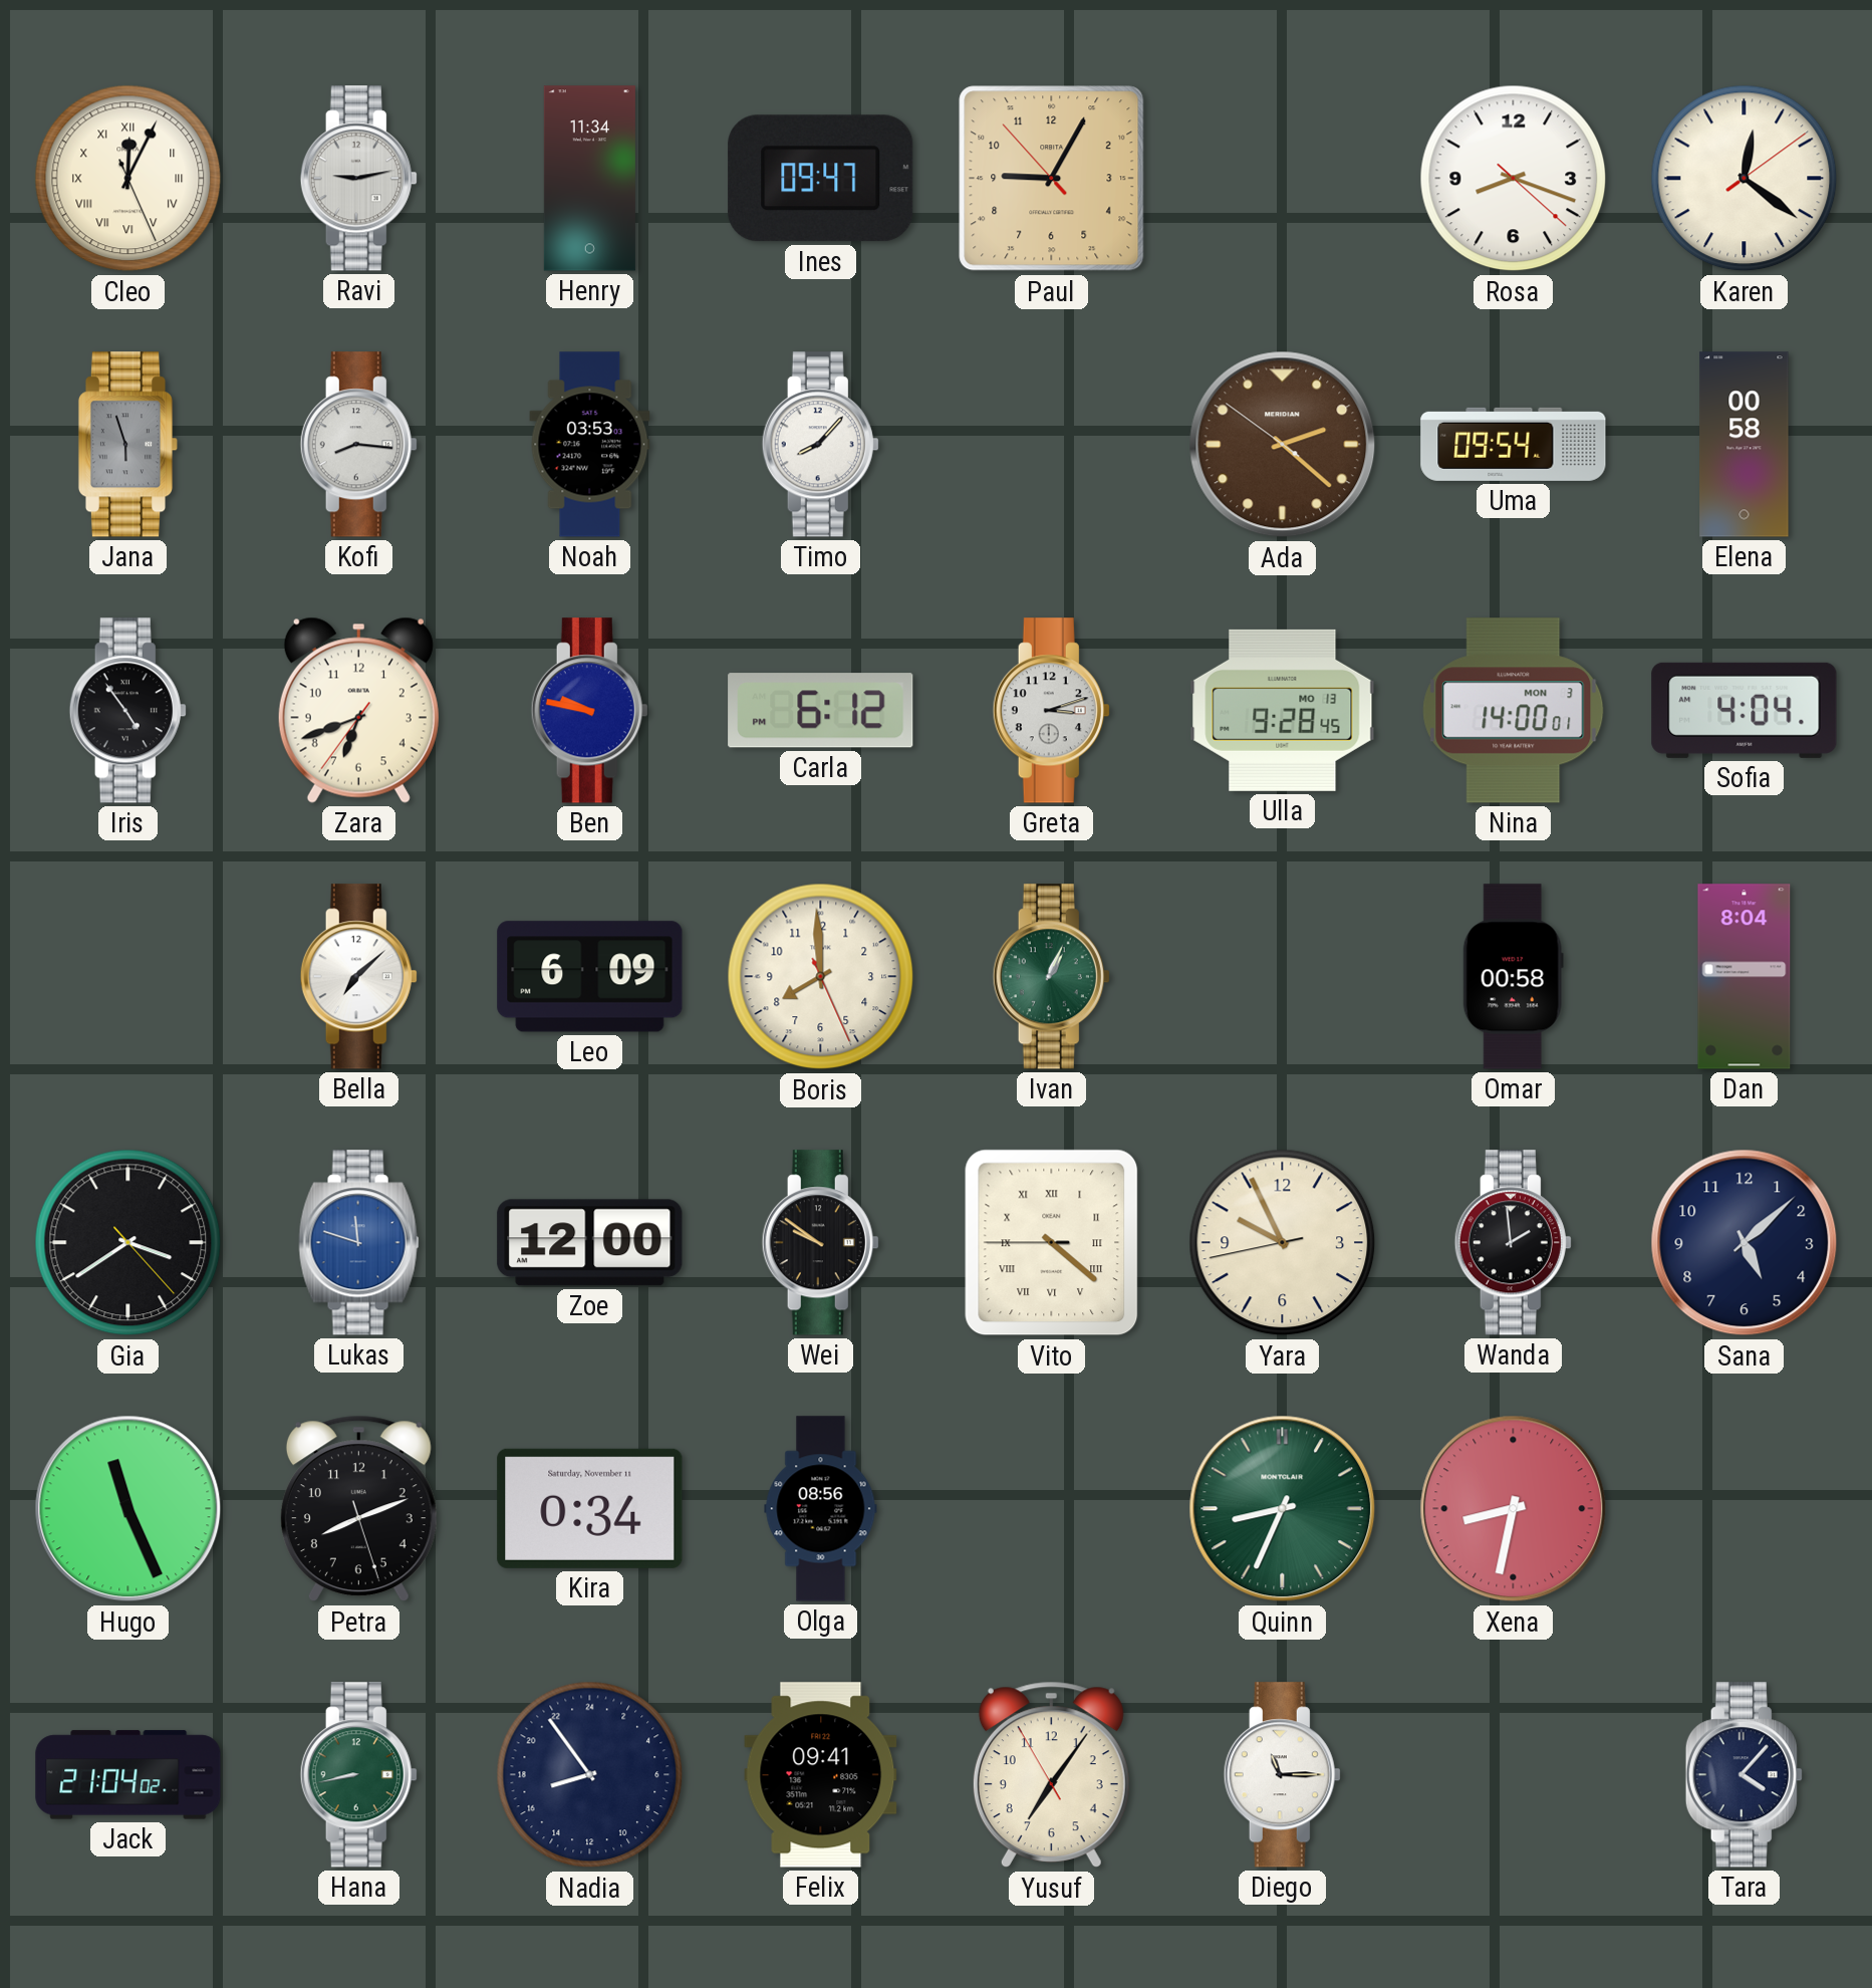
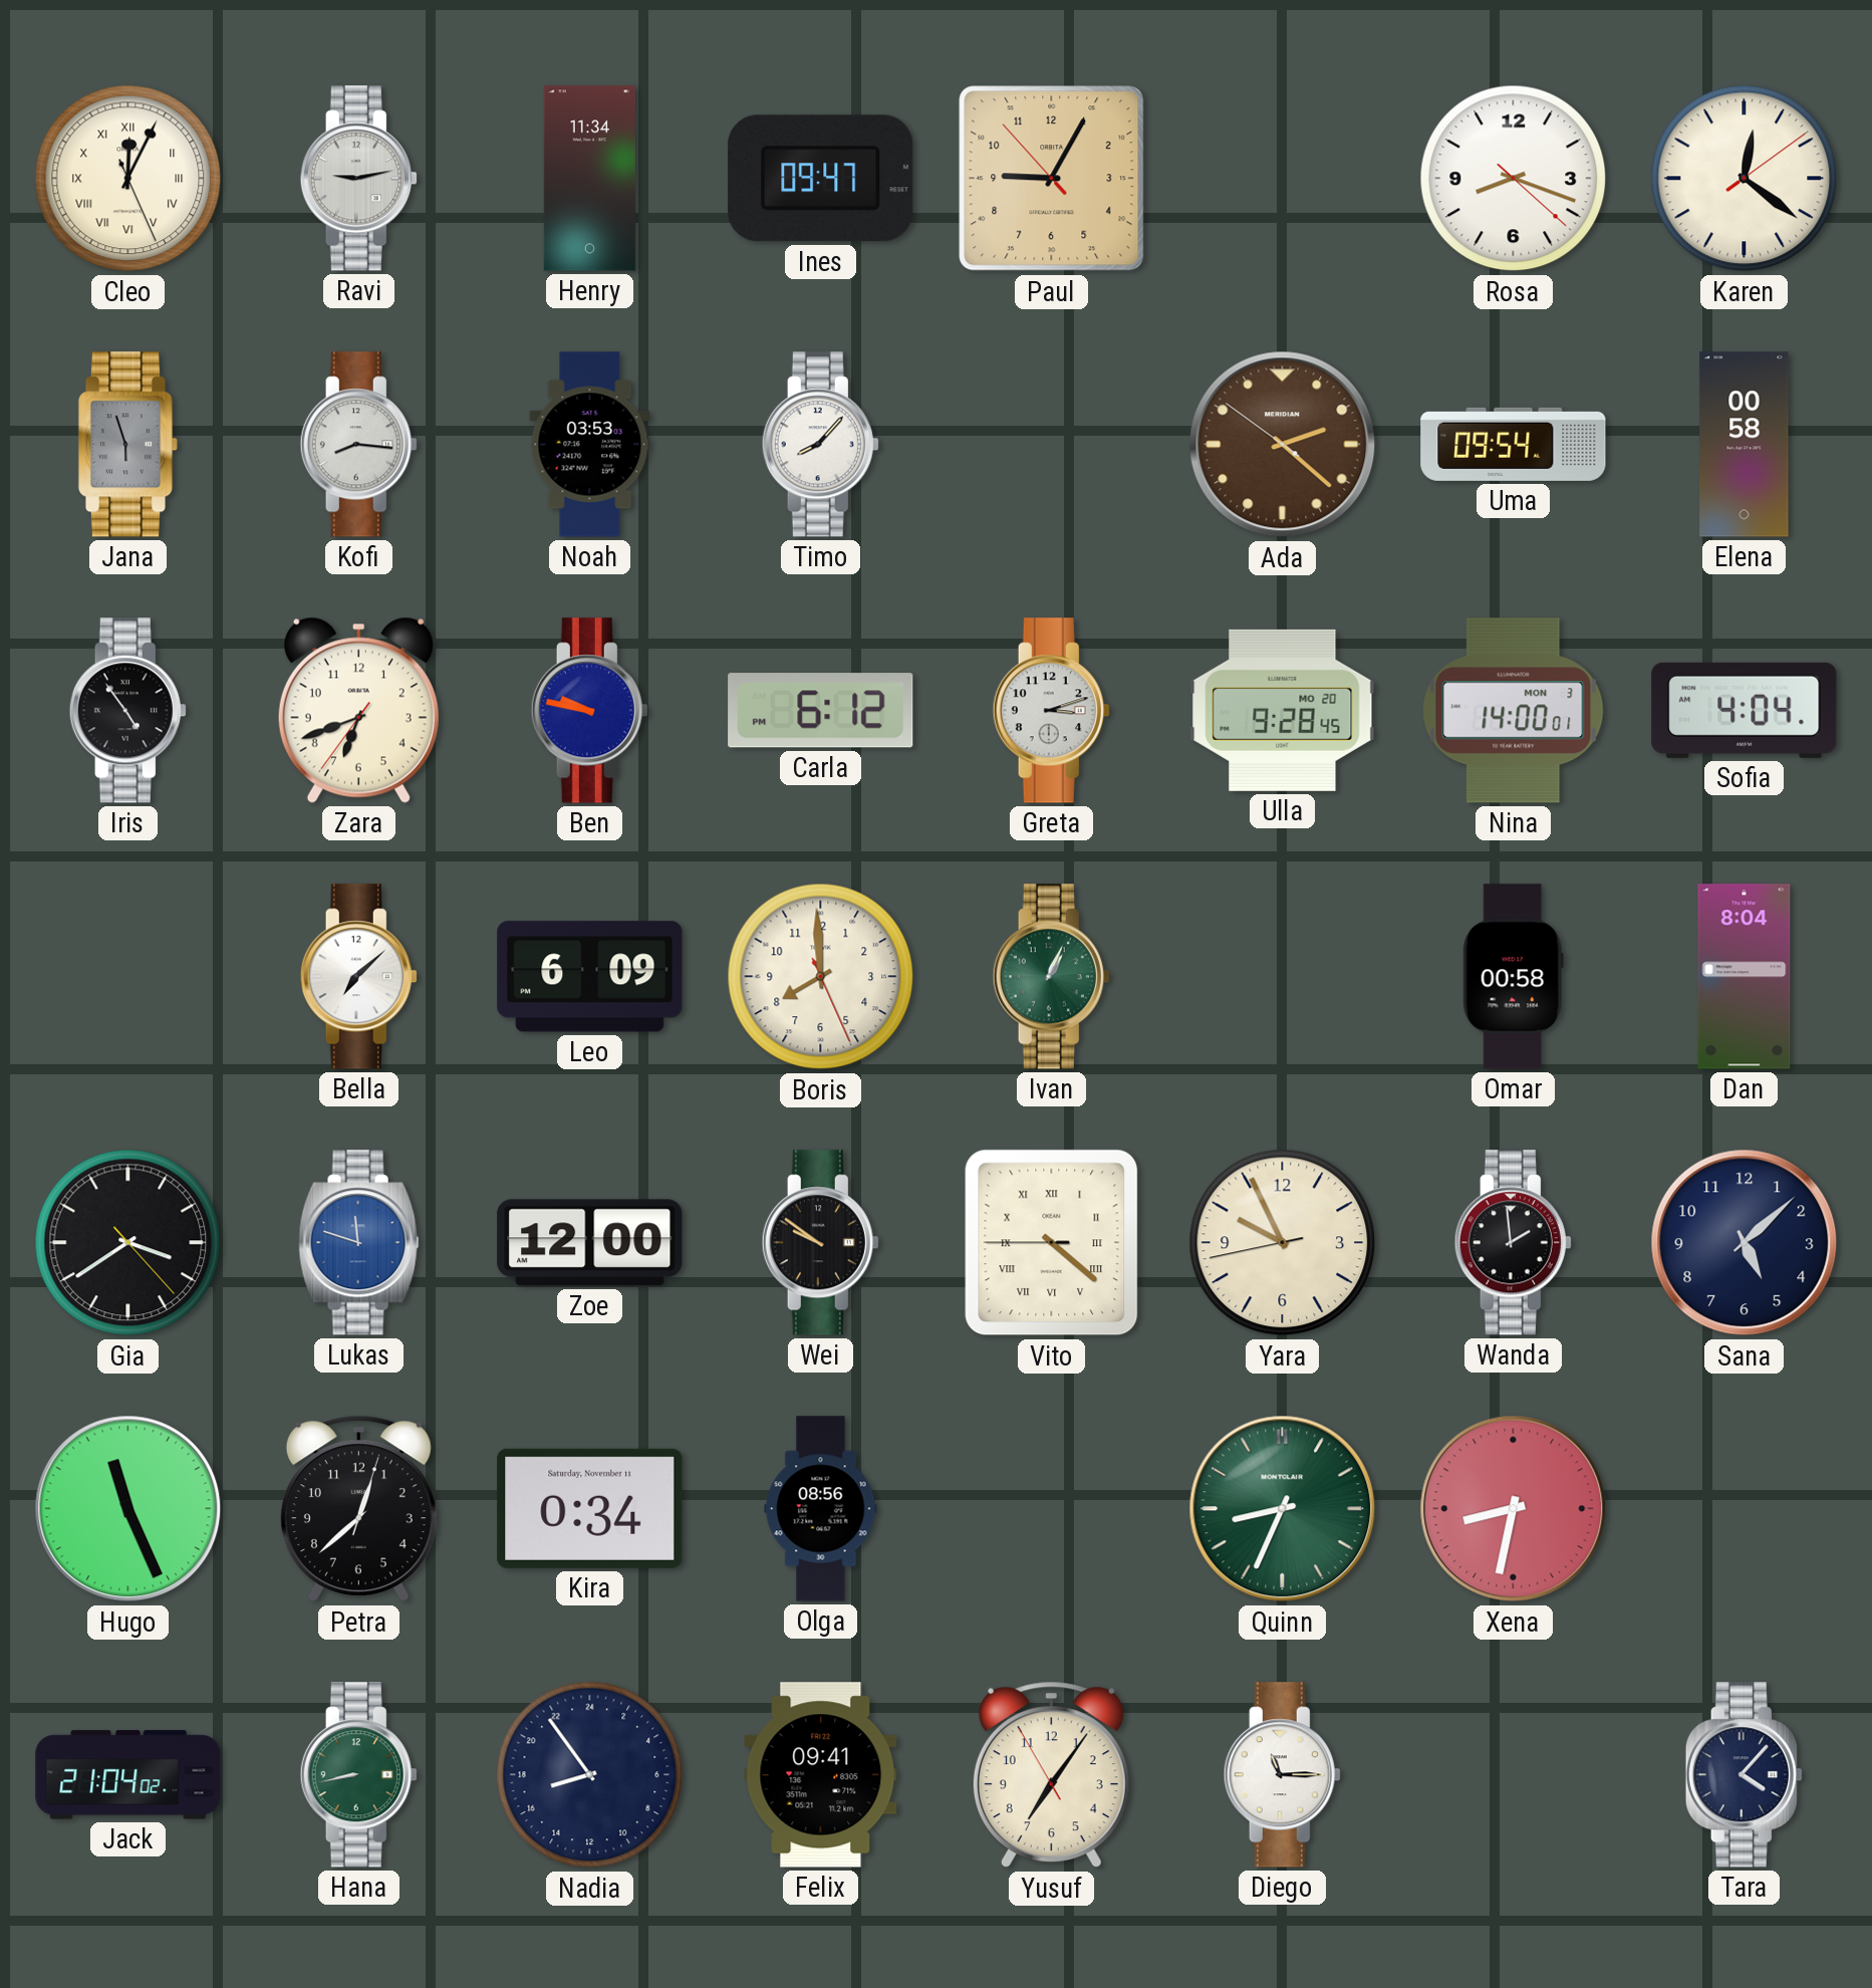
Ulla date: MO 13 -> MO 20 (1283, 710)
Petra: 8:11 -> 12:38 (358, 1509)
